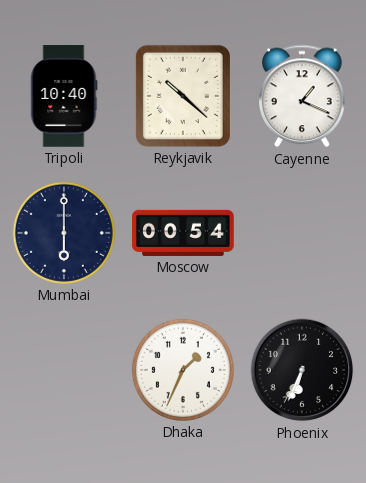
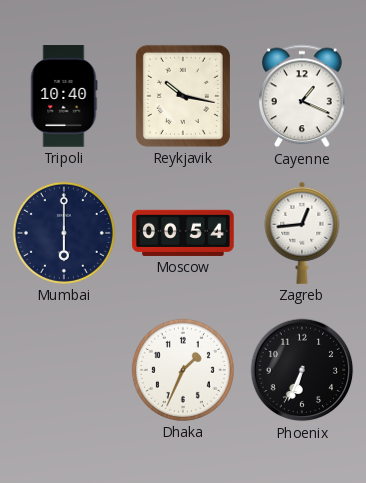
Reykjavik: 10:22 -> 10:17 (183, 96)
Zagreb: none -> 12:44 (302, 233)
